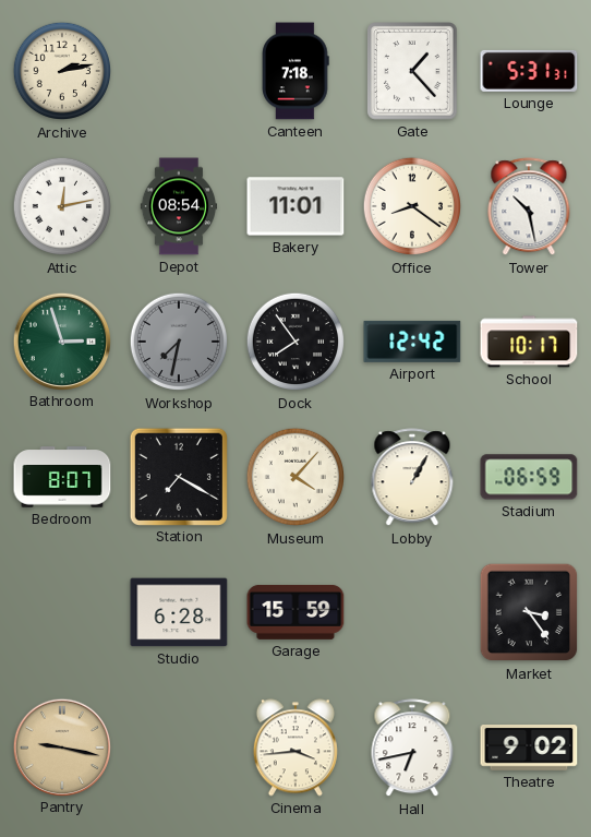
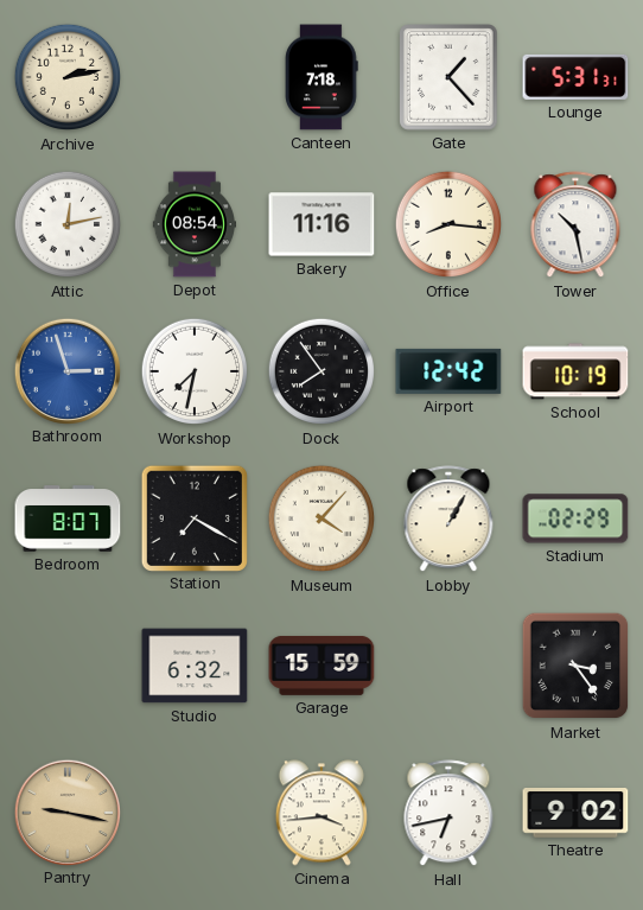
Bakery: 11:01 -> 11:16 (321, 224)
Office: 8:21 -> 8:16 (448, 224)
Bathroom dial: green -> blue (66, 370)
Workshop dial: grey -> white (195, 371)
School: 10:17 -> 10:19 (575, 371)
Stadium: 06:59 -> 02:29 (575, 518)
Studio: 6:28 -> 6:32 (195, 666)
